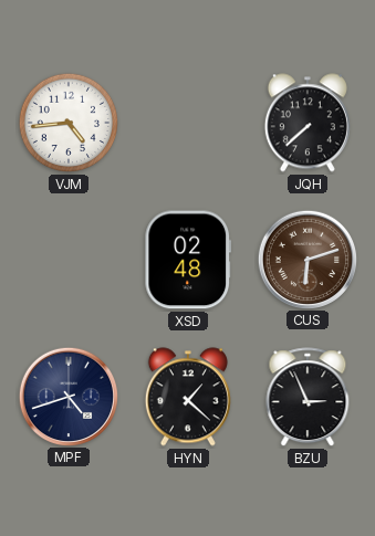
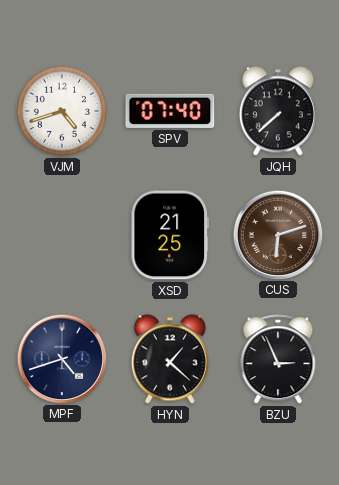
VJM: 4:44 -> 4:42 (62, 111)
SPV: none -> 07:40 (170, 111)
XSD: 02:48 -> 21:25 (170, 235)
